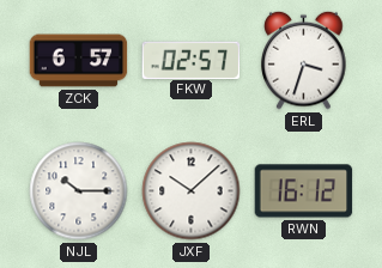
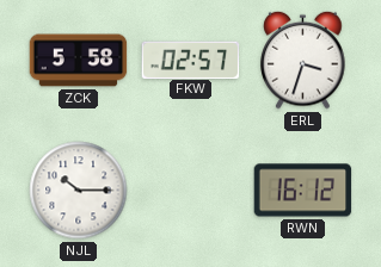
ZCK: 6:57 -> 5:58 (79, 61)
JXF: 10:08 -> none (192, 191)
